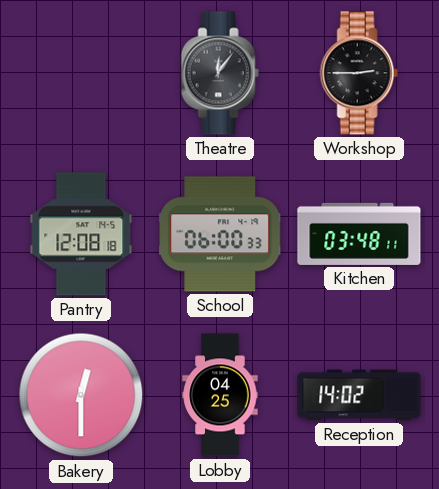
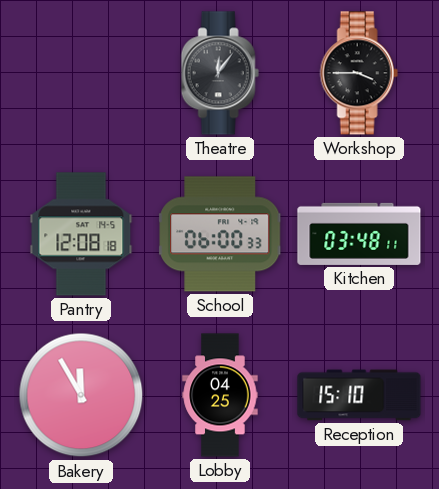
Workshop: 2:45 -> 3:45 (359, 73)
Bakery: 12:30 -> 11:55 (81, 395)
Reception: 14:02 -> 15:10 (359, 395)
